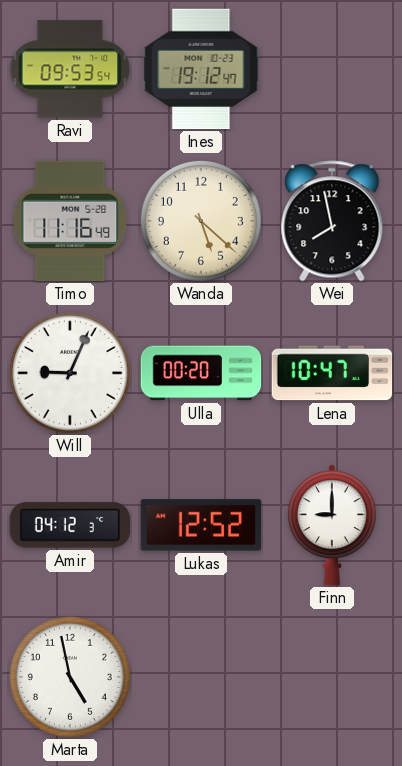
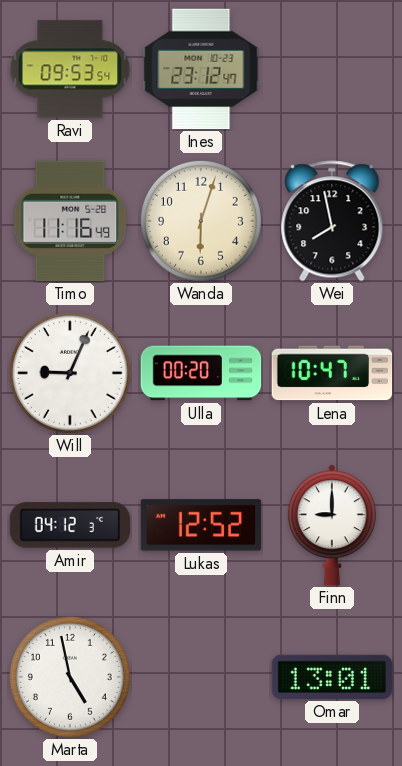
Ines: 19:12 -> 23:12 (201, 69)
Wanda: 5:22 -> 6:03 (201, 221)
Omar: none -> 13:01 (332, 677)
